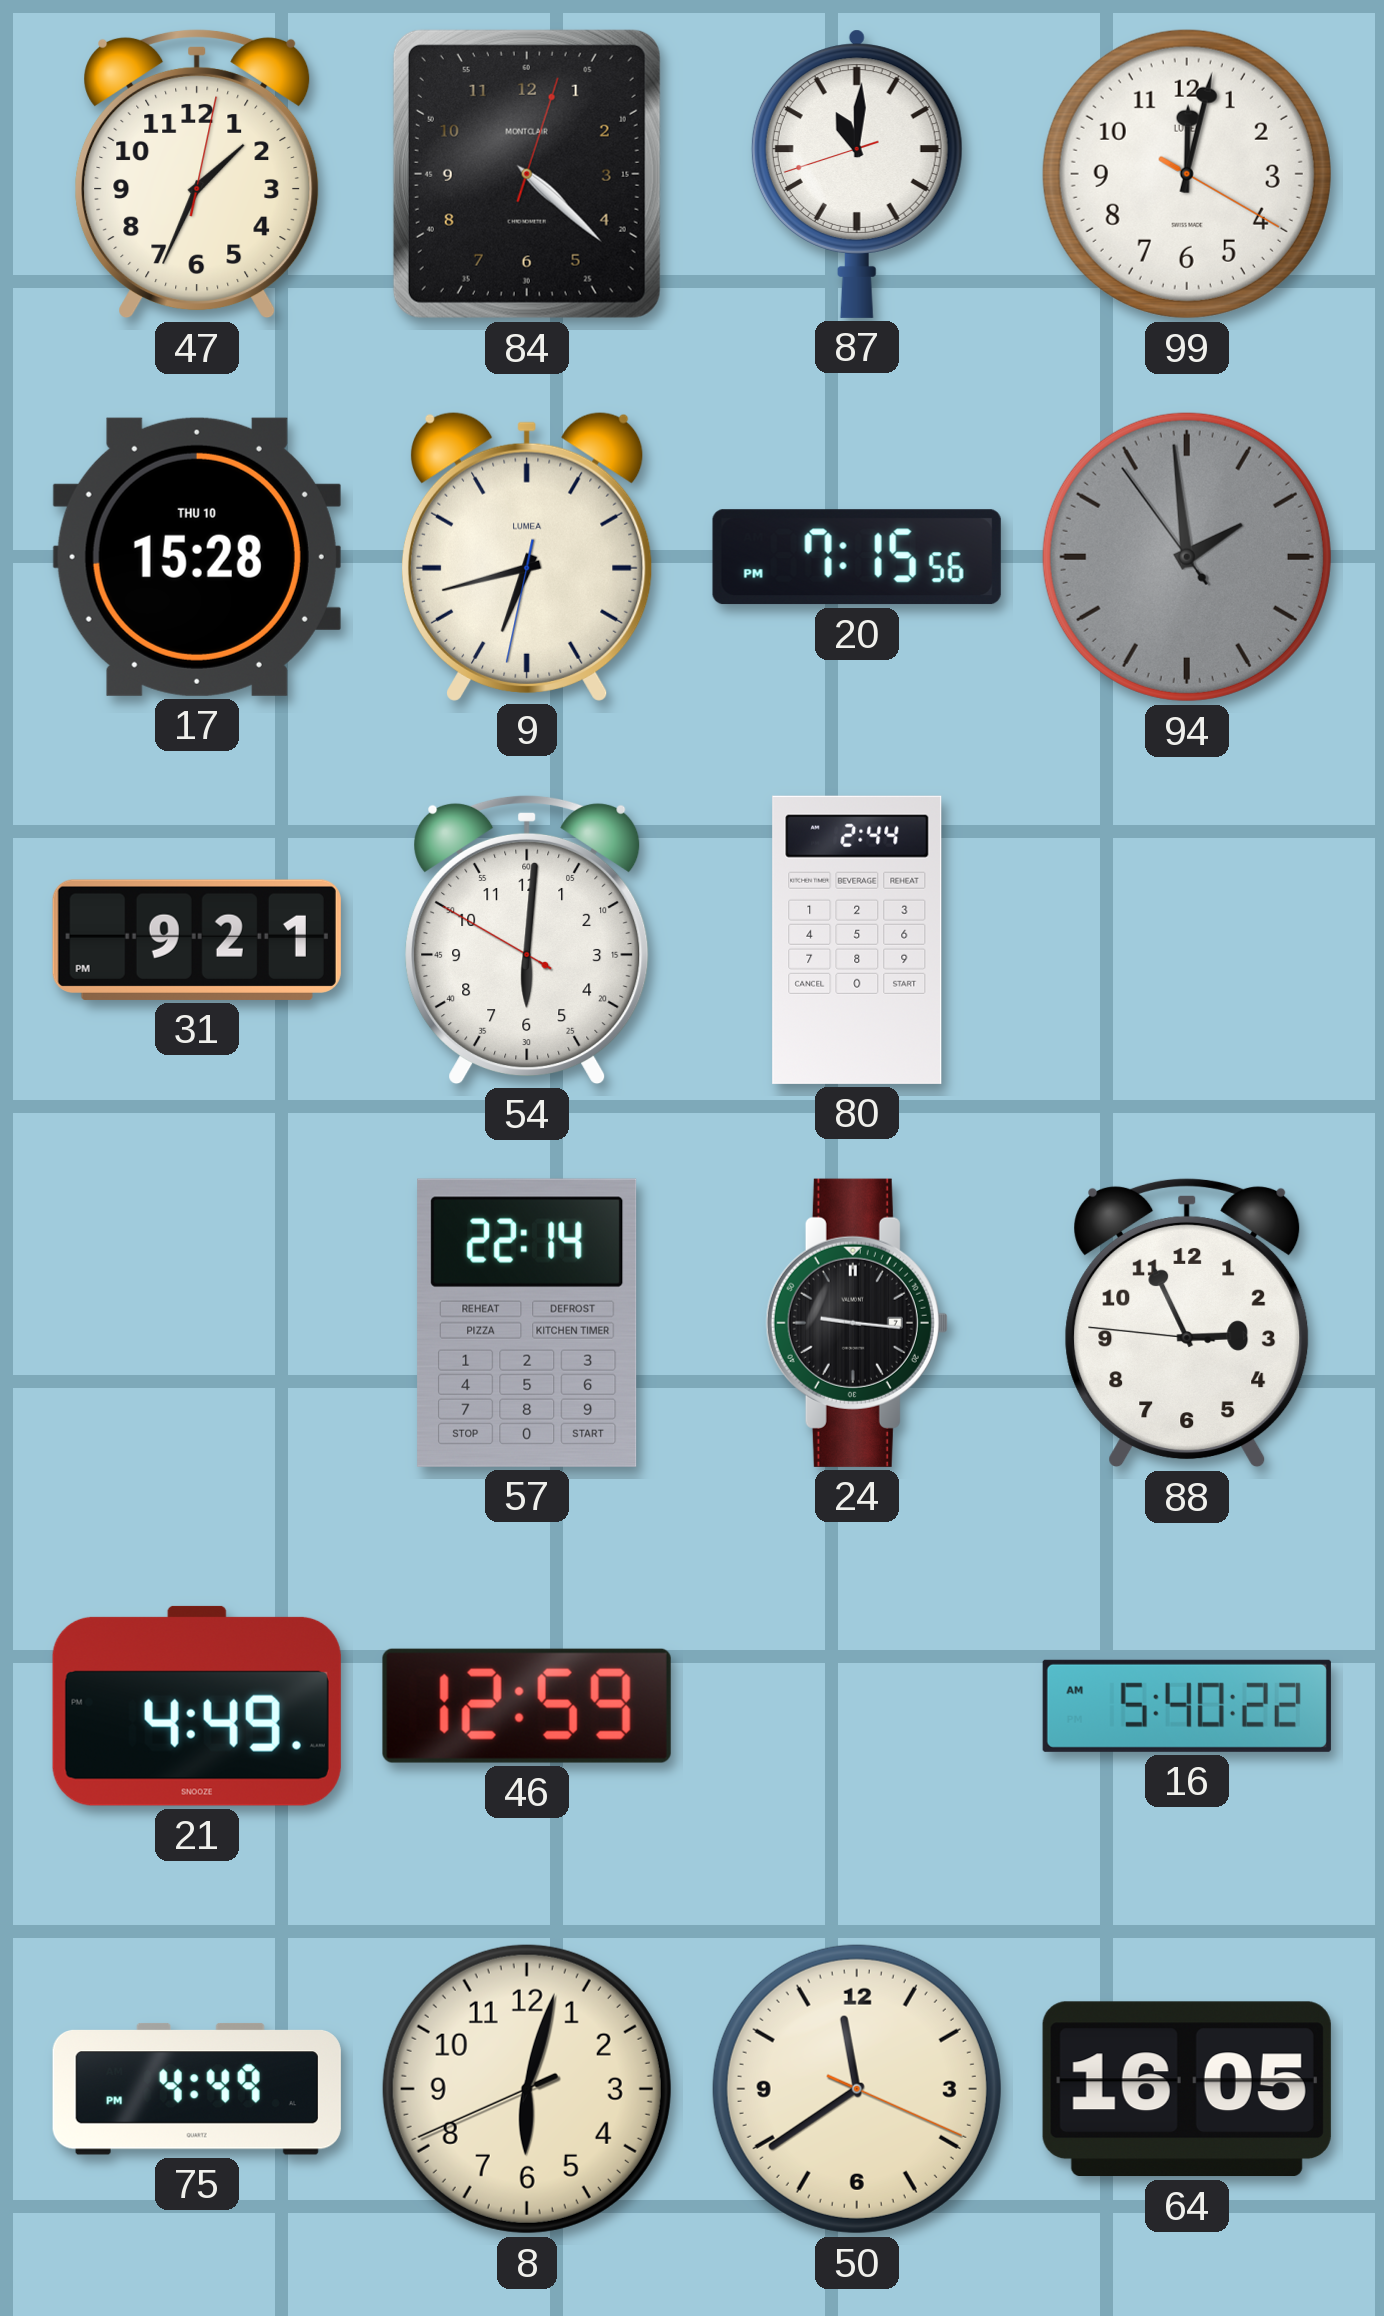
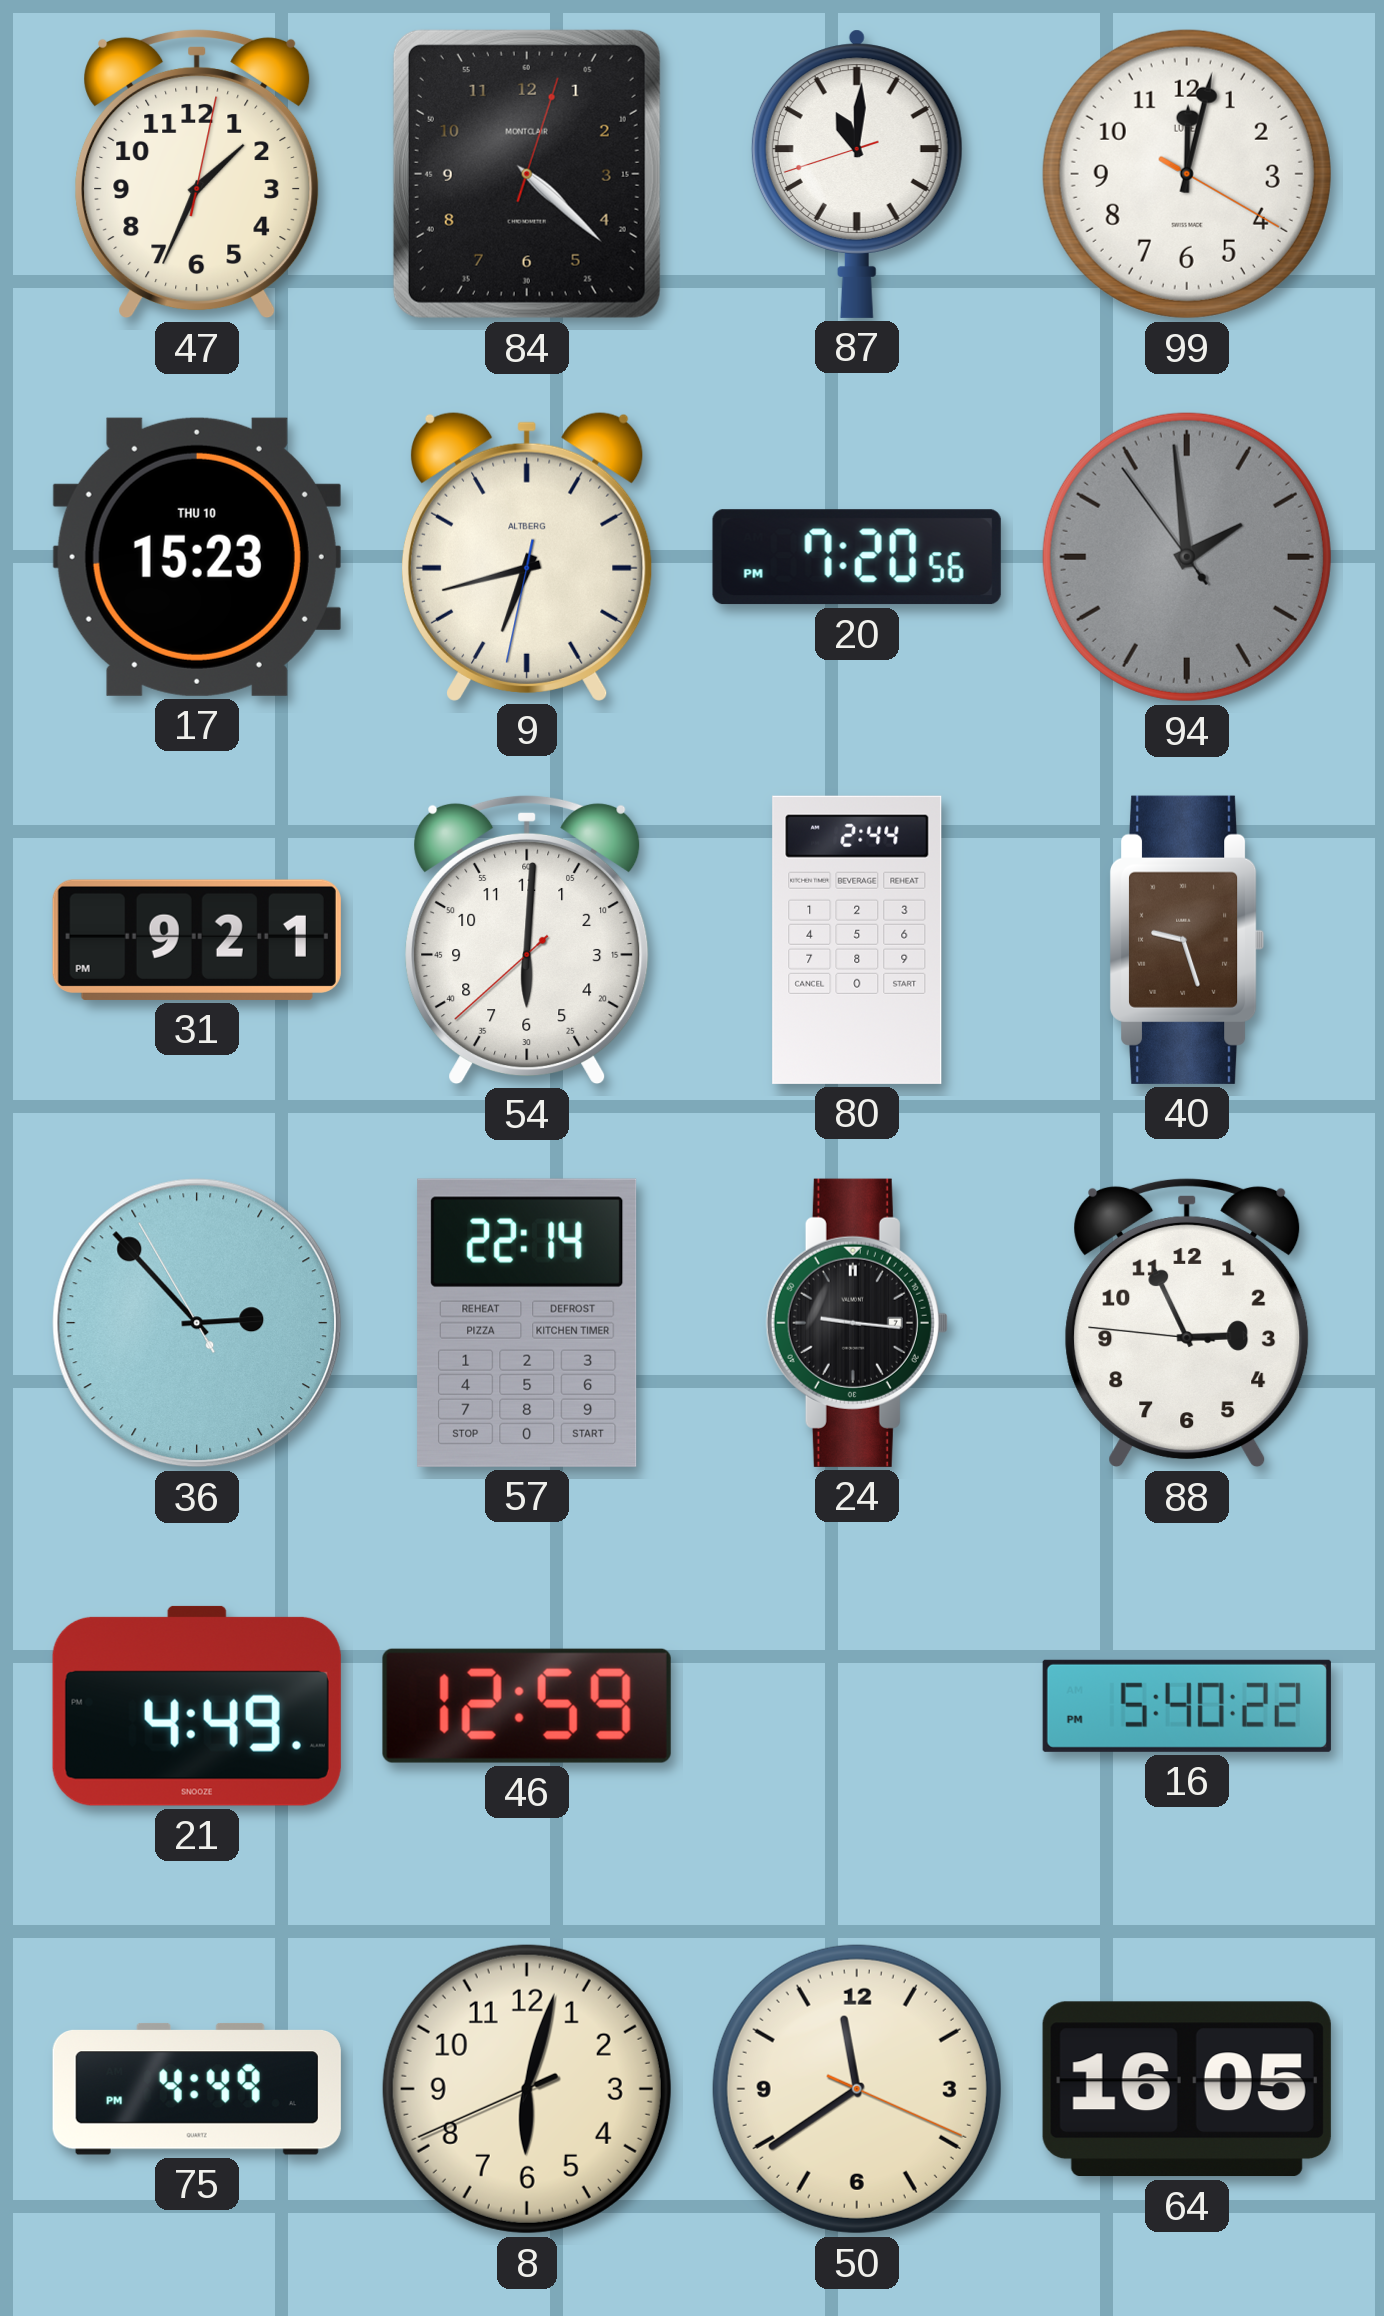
17: 15:28 -> 15:23 (197, 557)
9 brand: LUMEA -> ALTBERG (527, 556)
20: 7:15 -> 7:20 (857, 557)
54: 6:00:50 -> 6:00:38 (527, 940)
40: none -> 9:27 (1188, 940)
36: none -> 2:52 (197, 1323)
16: 5:40:22 AM -> 5:40:22 PM (1187, 1706)
